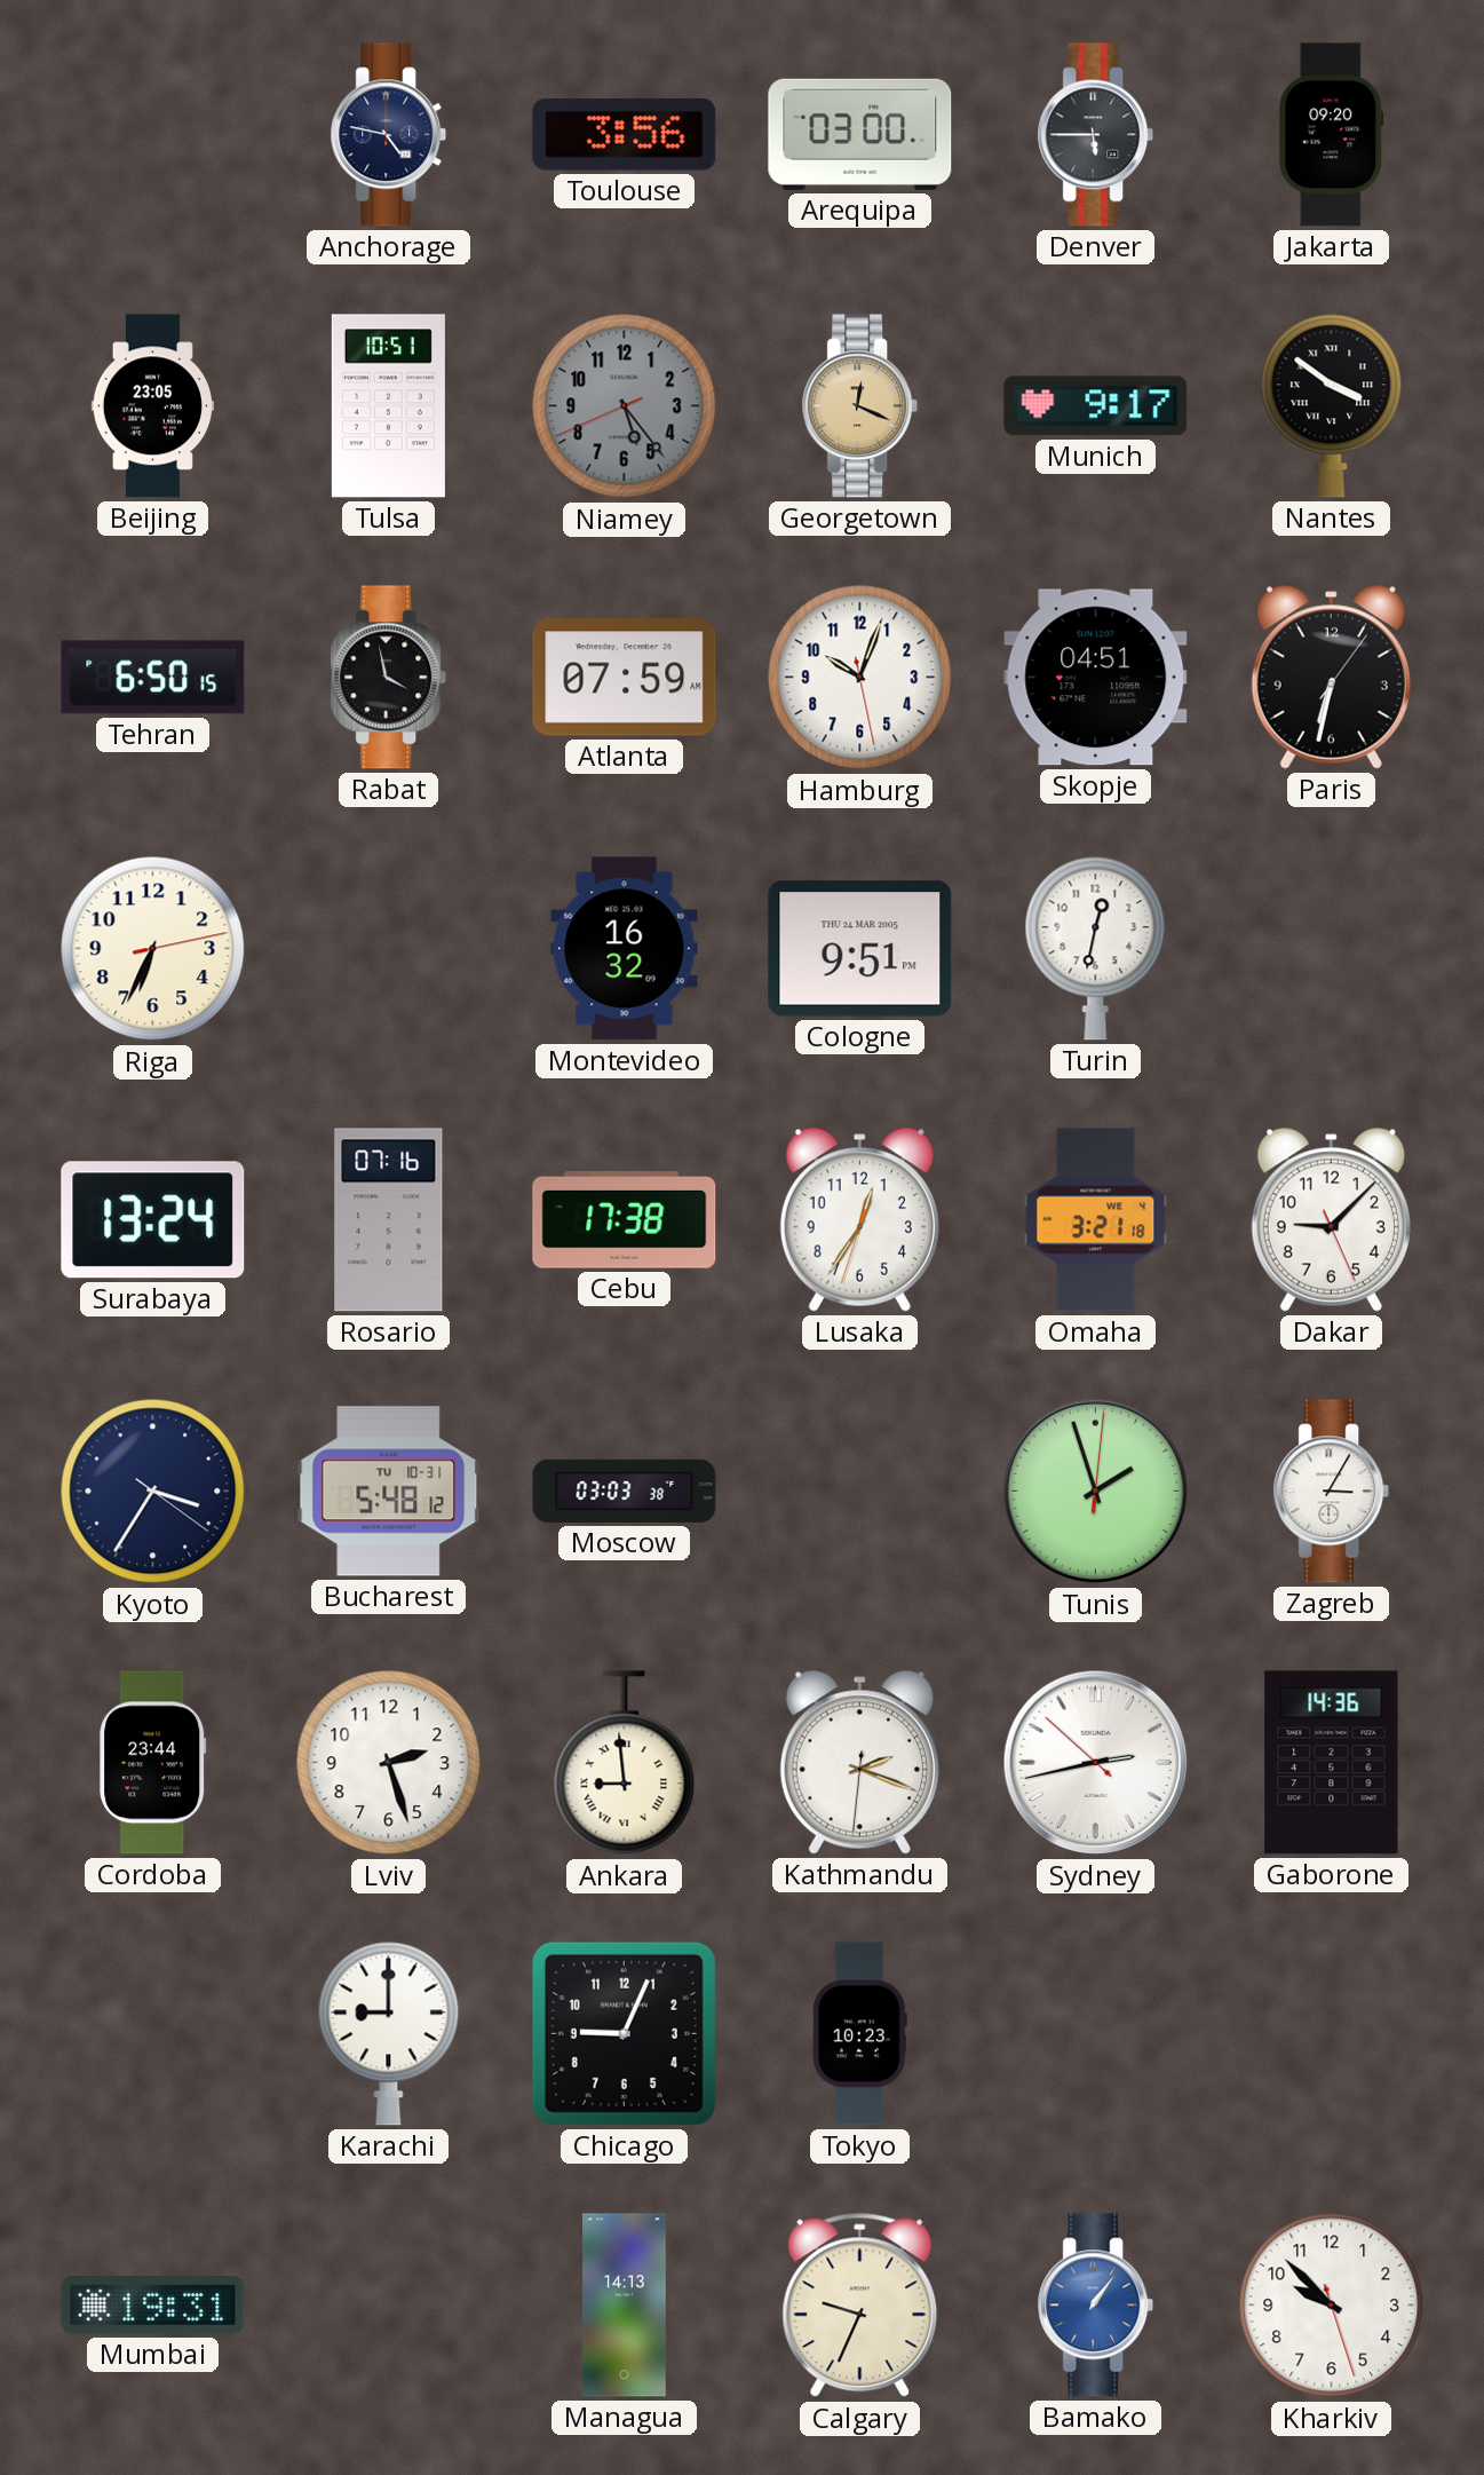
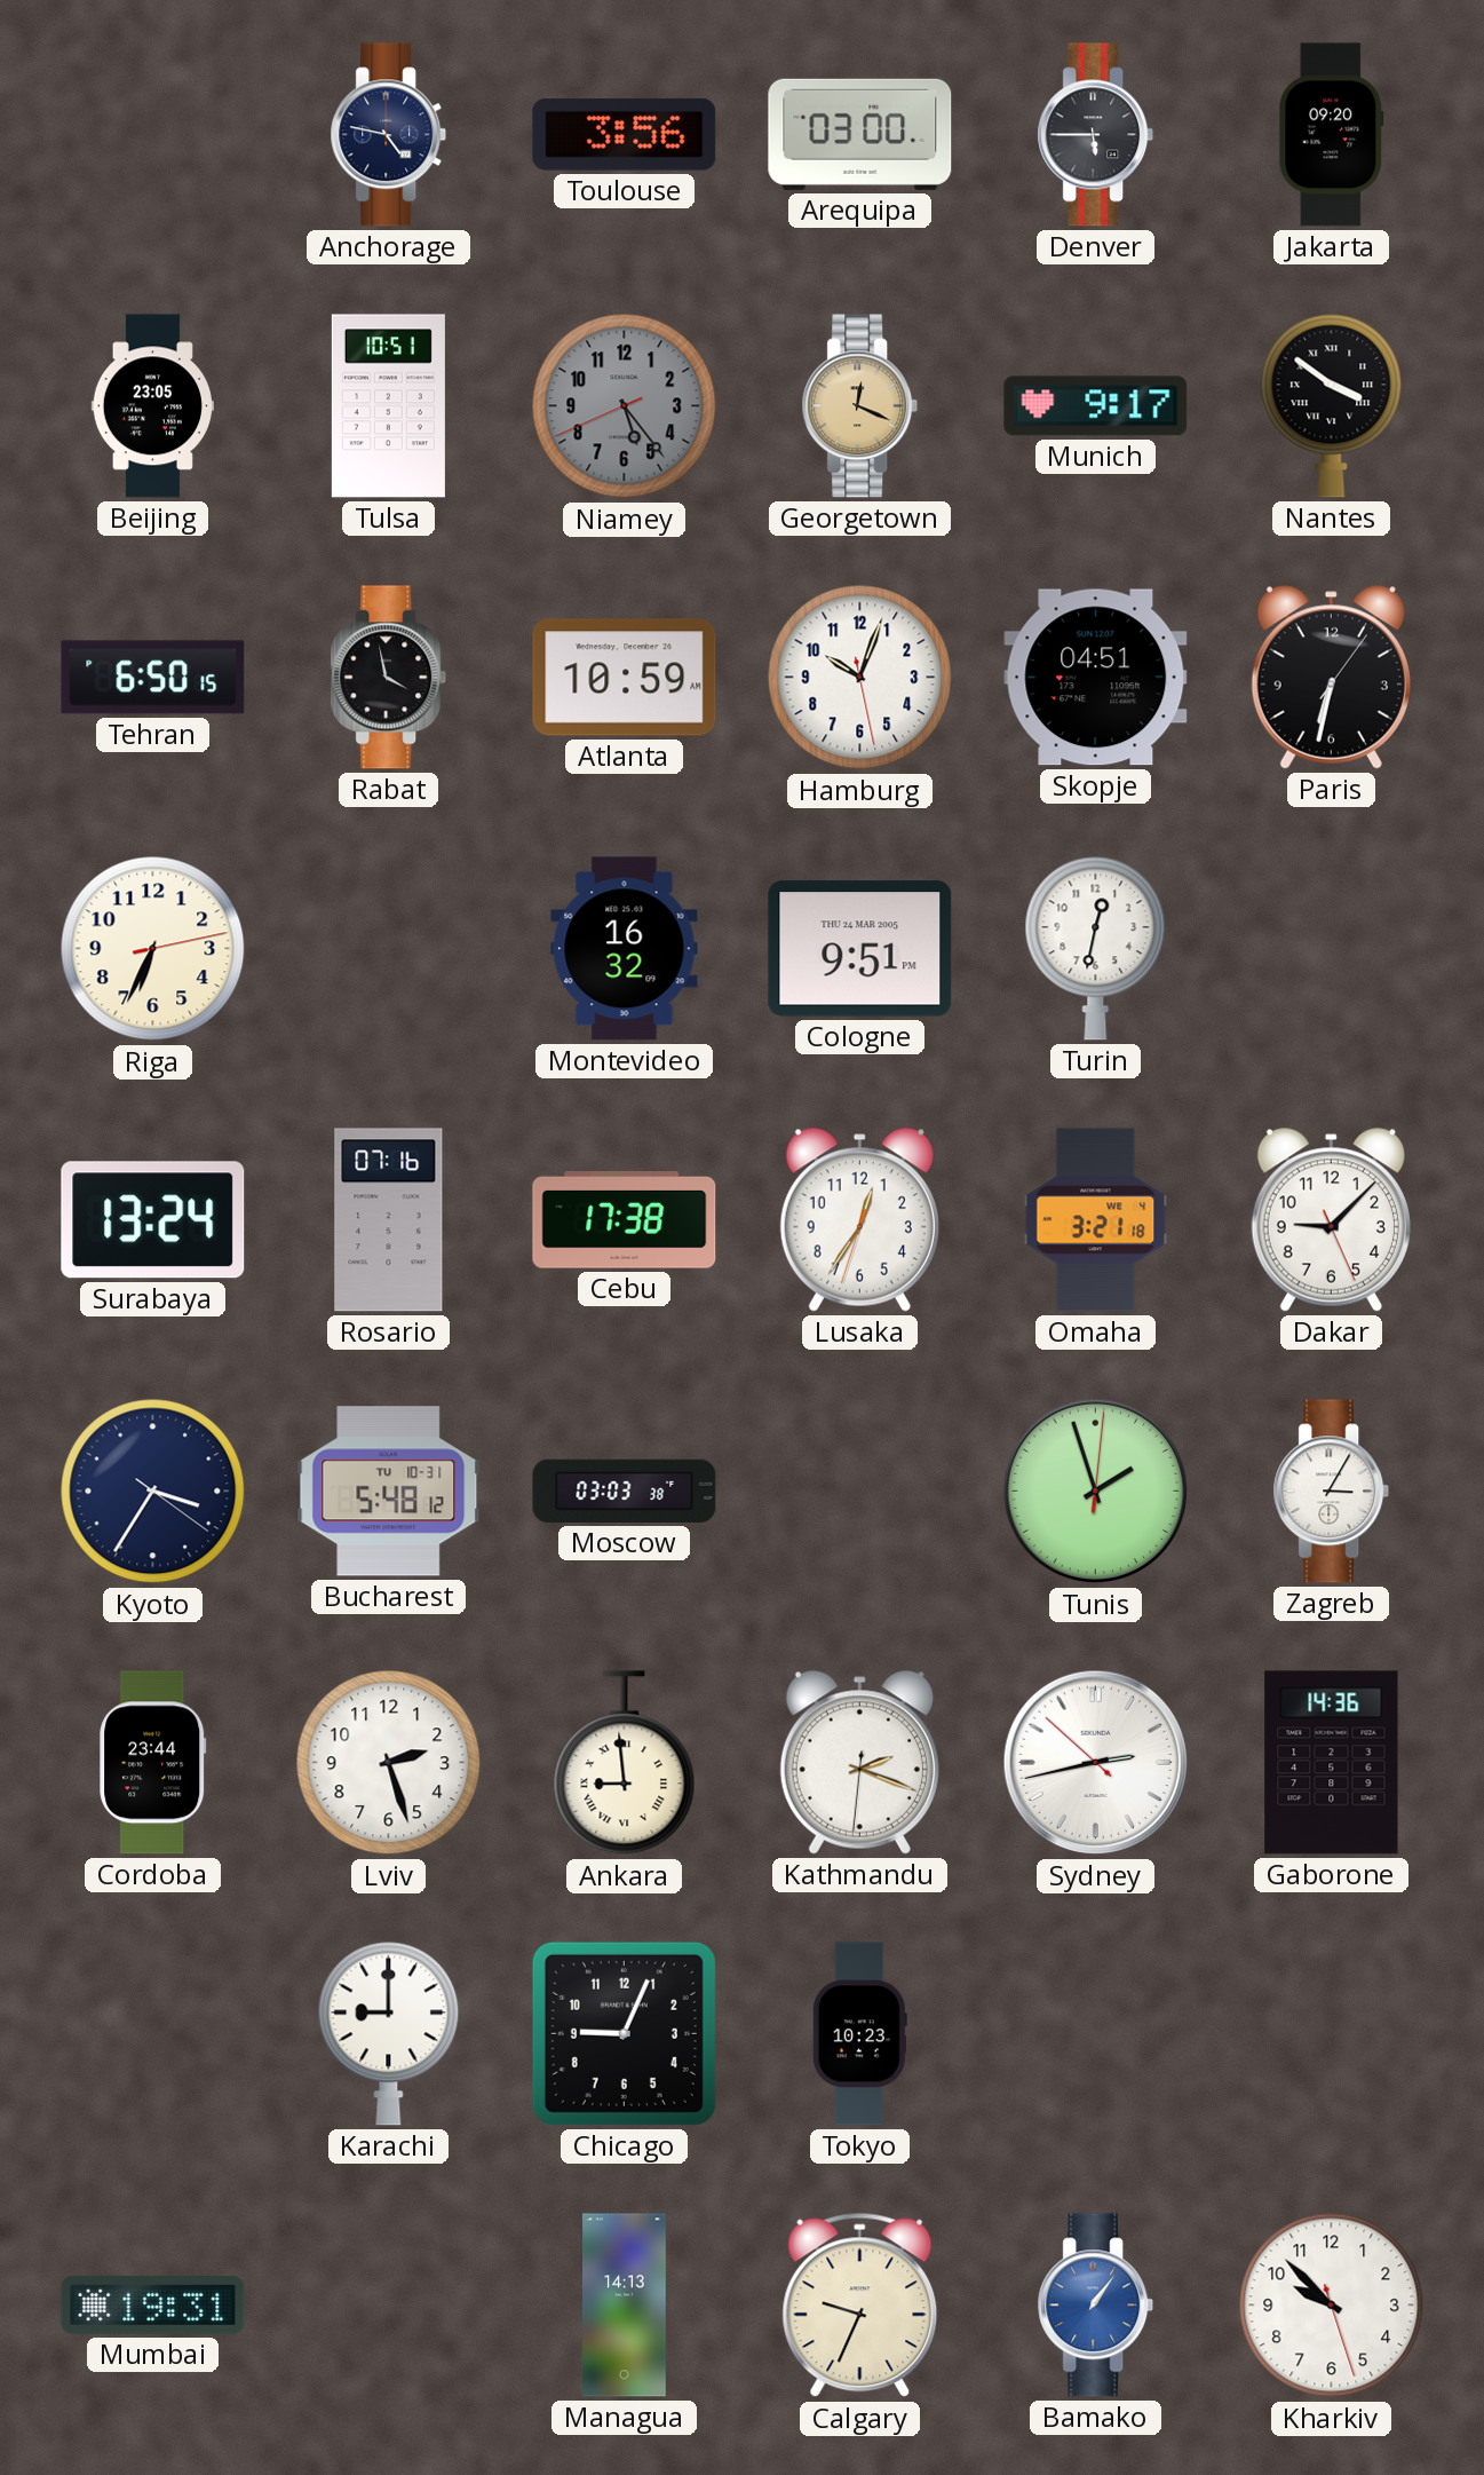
Atlanta: 07:59 -> 10:59 (625, 678)
